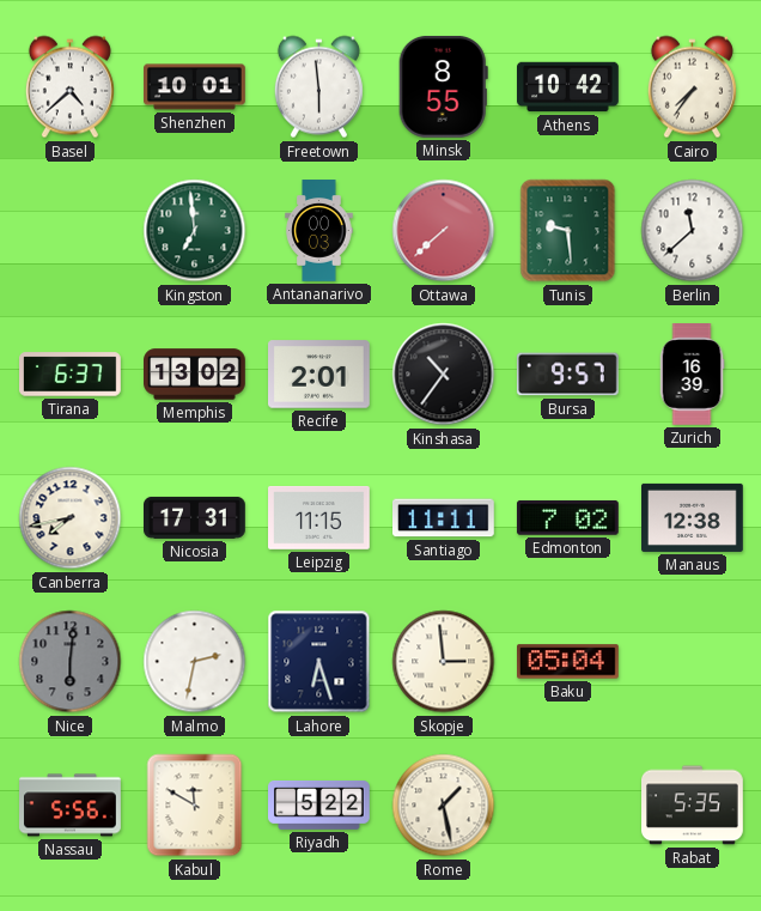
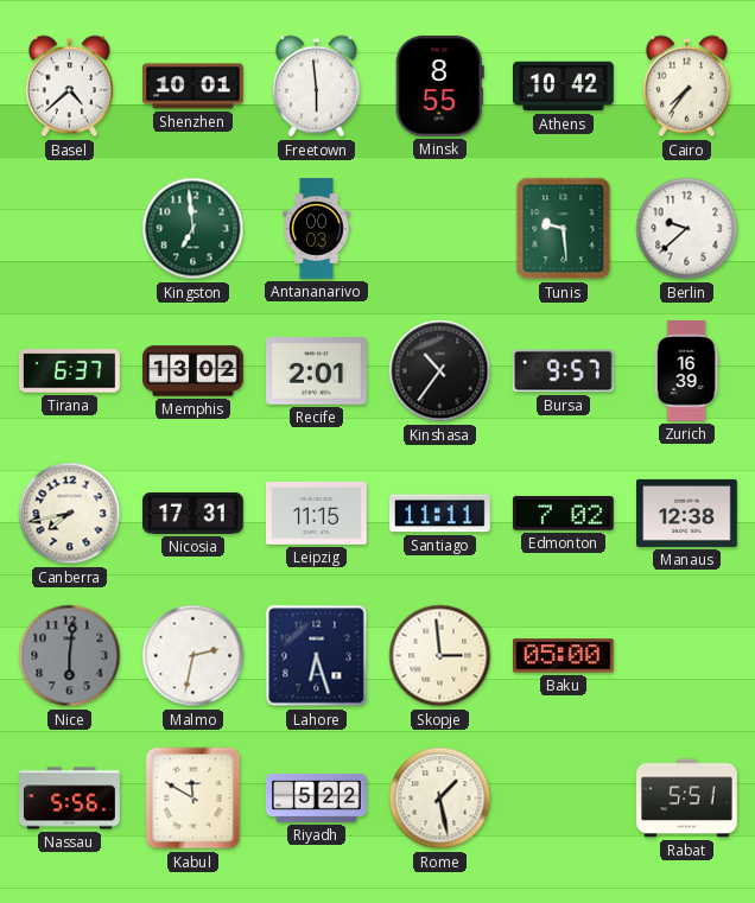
Ottawa: 7:38 -> none (444, 231)
Berlin: 11:38 -> 9:38 (687, 229)
Baku: 05:04 -> 05:00 (564, 656)
Rabat: 5:35 -> 5:51 (687, 799)
